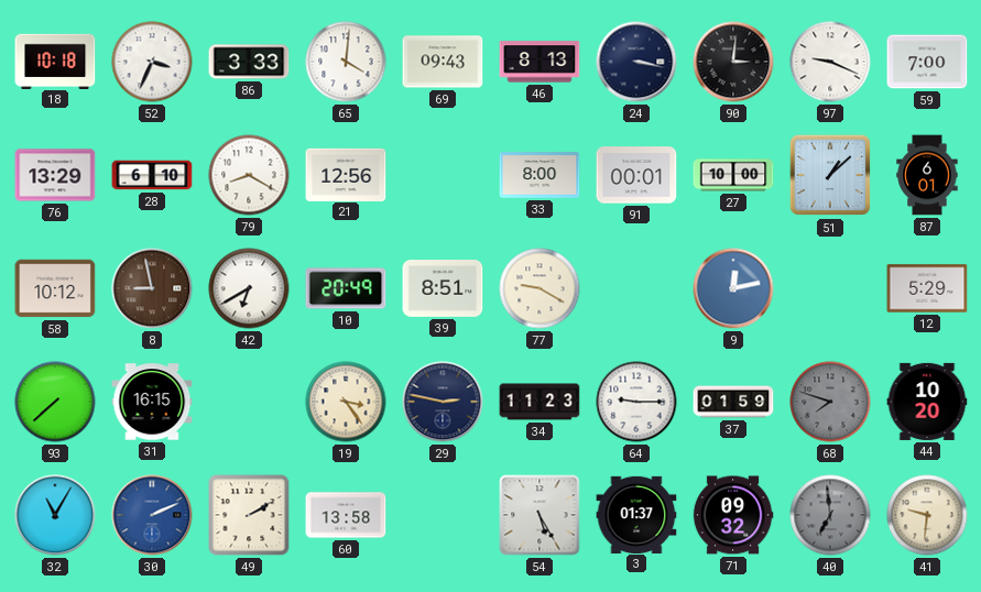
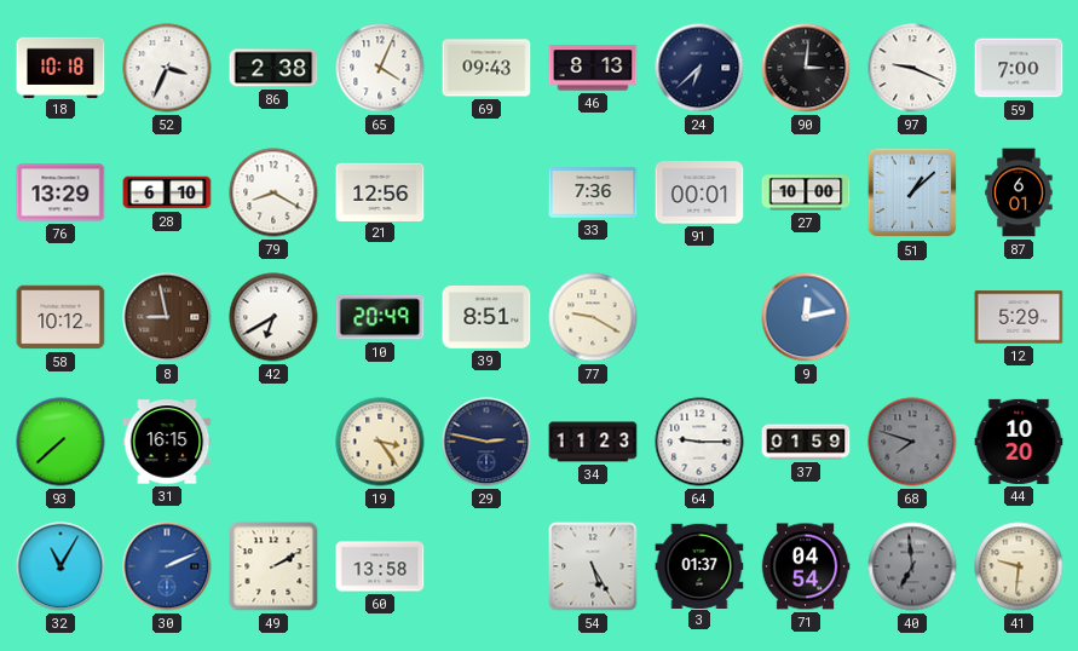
86: 3:33 -> 2:38 (273, 68)
65: 4:01 -> 4:04 (380, 68)
24: 3:17 -> 6:38 (699, 68)
33: 8:00 -> 7:36 (593, 192)
71: 09:32 -> 04:54 (806, 566)
